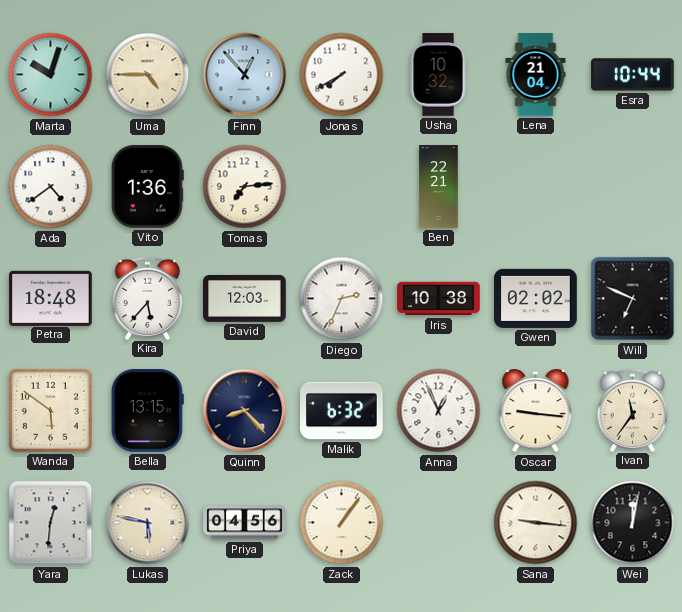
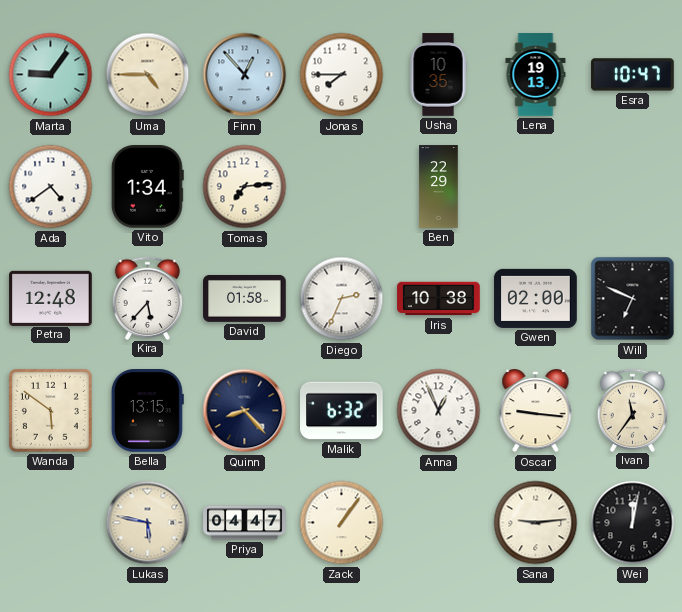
Marta: 10:03 -> 9:06 (51, 75)
Jonas: 7:40 -> 7:45 (342, 75)
Usha: 10:32 -> 10:35 (438, 75)
Lena: 21:04 -> 19:13 (536, 75)
Esra: 10:44 -> 10:47 (633, 75)
Vito: 1:36 -> 1:34 (147, 187)
Ben: 22:21 -> 22:29 (439, 187)
Petra: 18:48 -> 12:48 (51, 298)
David: 12:03 -> 01:58 (245, 298)
Gwen: 02:02 -> 02:00 (536, 298)
Yara: 12:31 -> none (51, 523)
Priya: 04:56 -> 04:47 (245, 523)
Sana: 9:16 -> 9:14 (536, 523)
